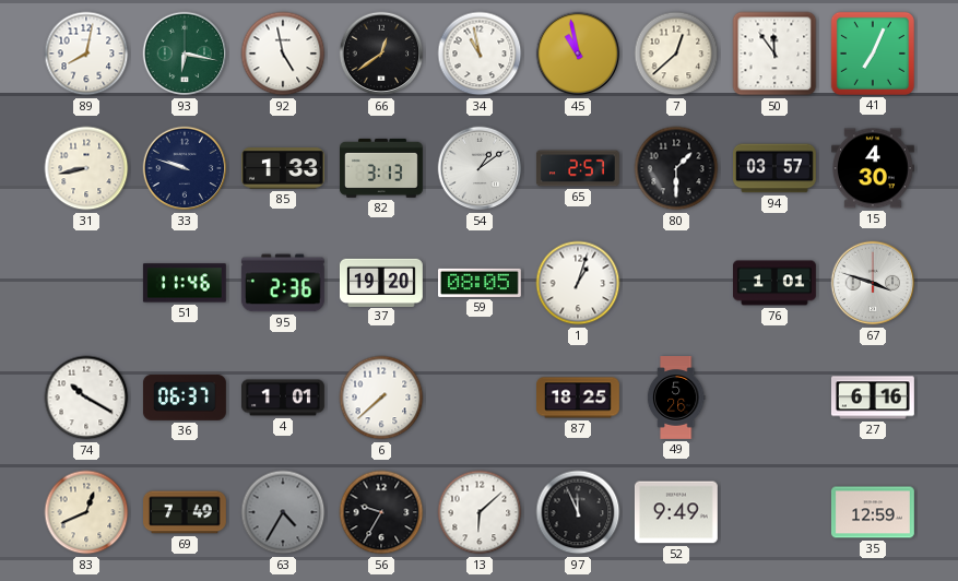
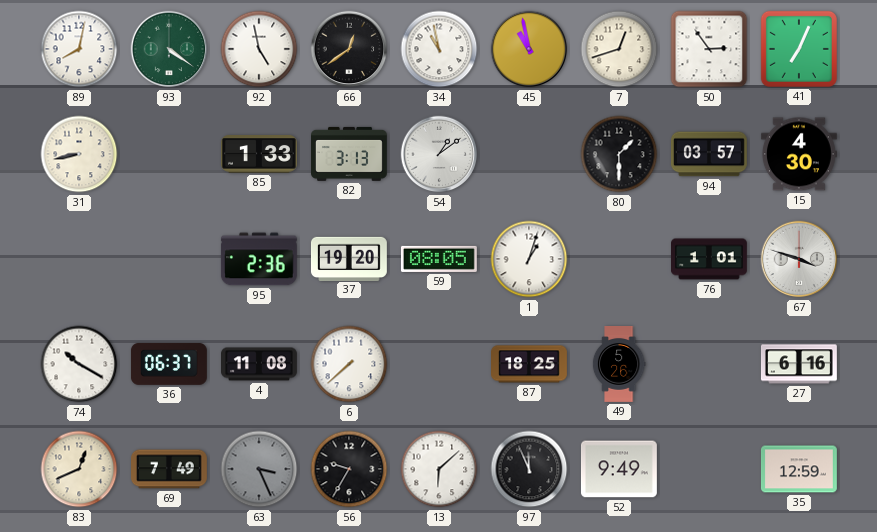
93: 6:17 -> 4:21 (169, 49)
7: 12:38 -> 12:42 (619, 49)
50: 11:54 -> 2:54 (709, 49)
33: 9:48 -> none (185, 168)
65: 2:57 -> none (578, 168)
51: 11:46 -> none (185, 283)
4: 1:01 -> 11:08 (260, 364)
63: 4:35 -> 3:26 (259, 469)
